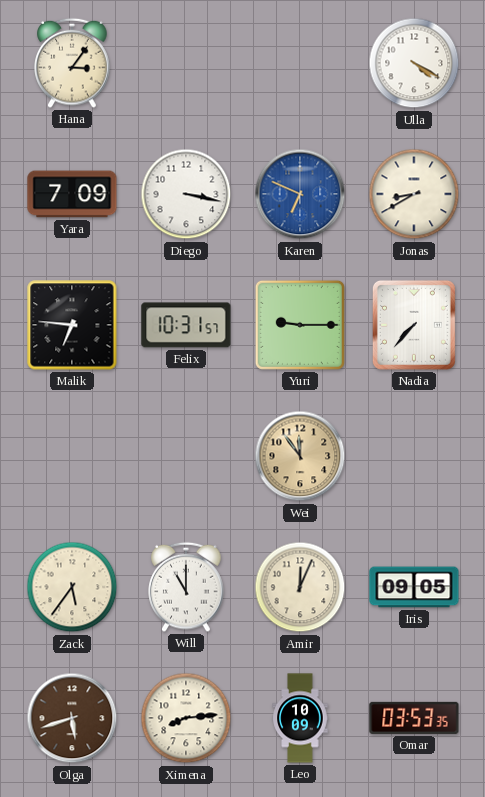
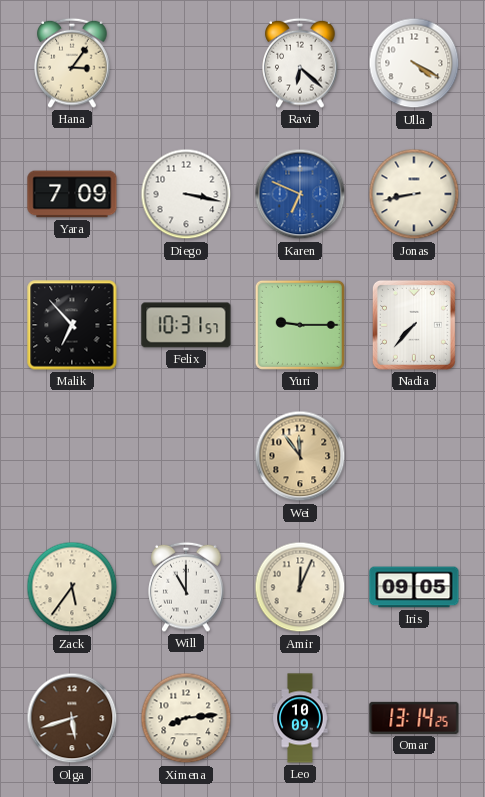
Ravi: none -> 6:22 (300, 63)
Jonas: 8:40 -> 8:43 (414, 194)
Malik: 6:46 -> 6:53 (72, 325)
Omar: 03:53 -> 13:14 (414, 718)
